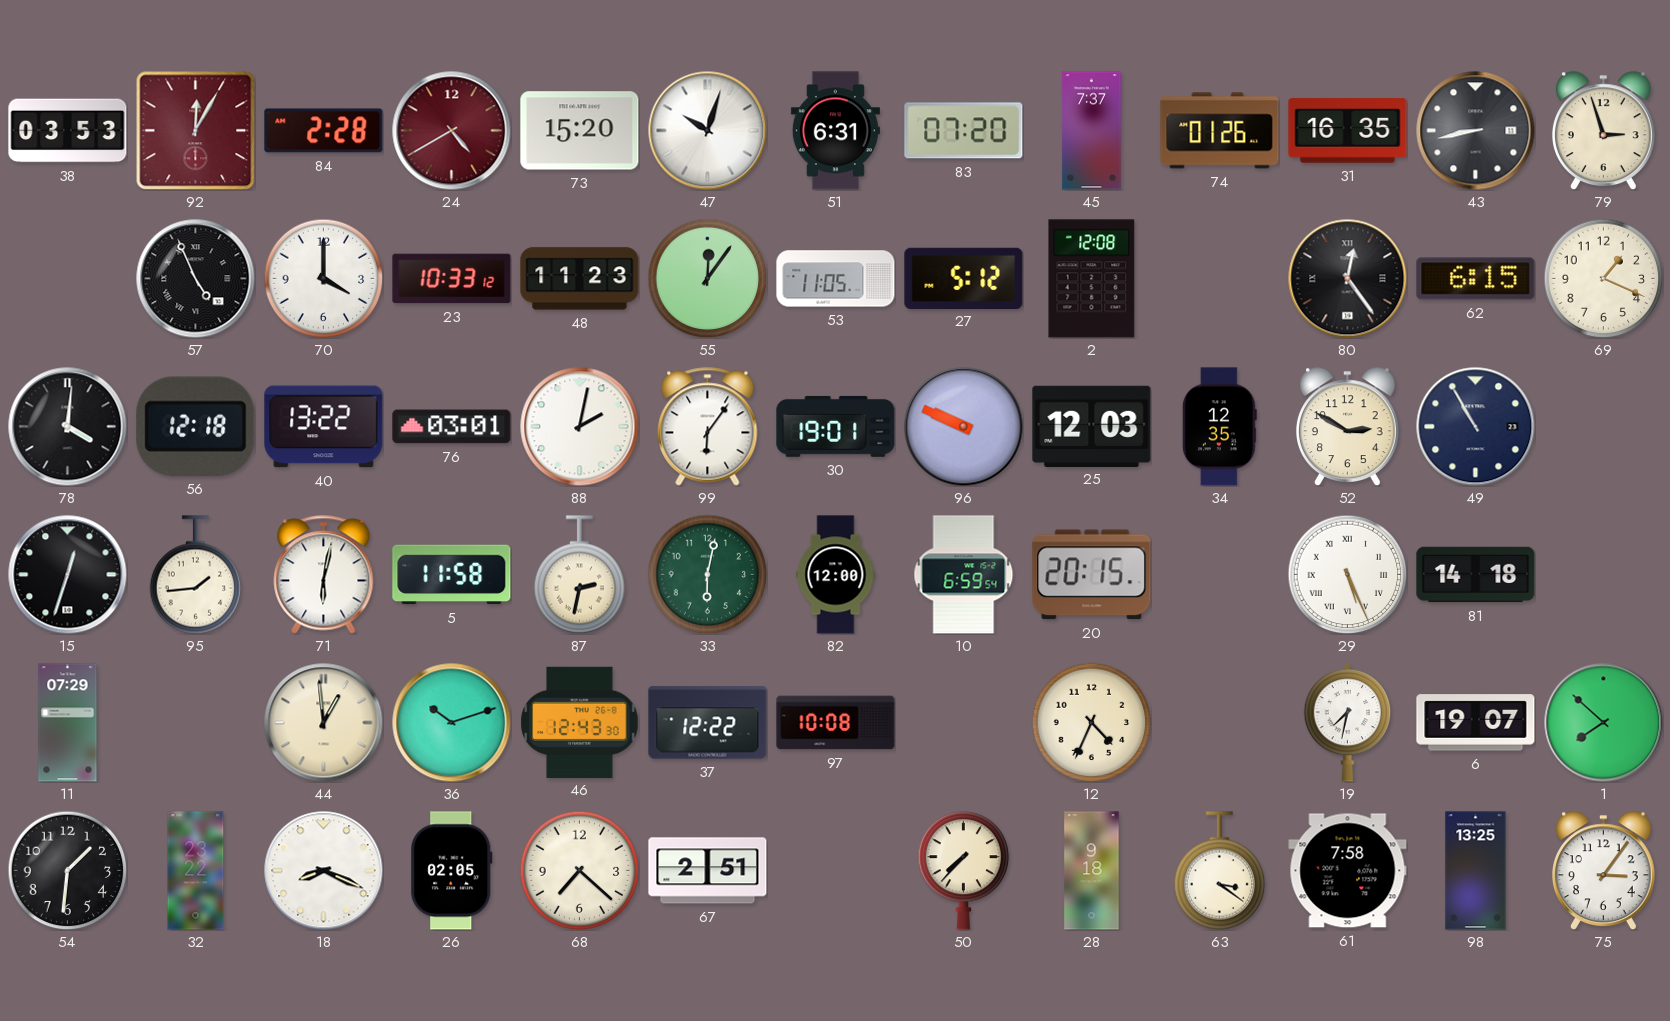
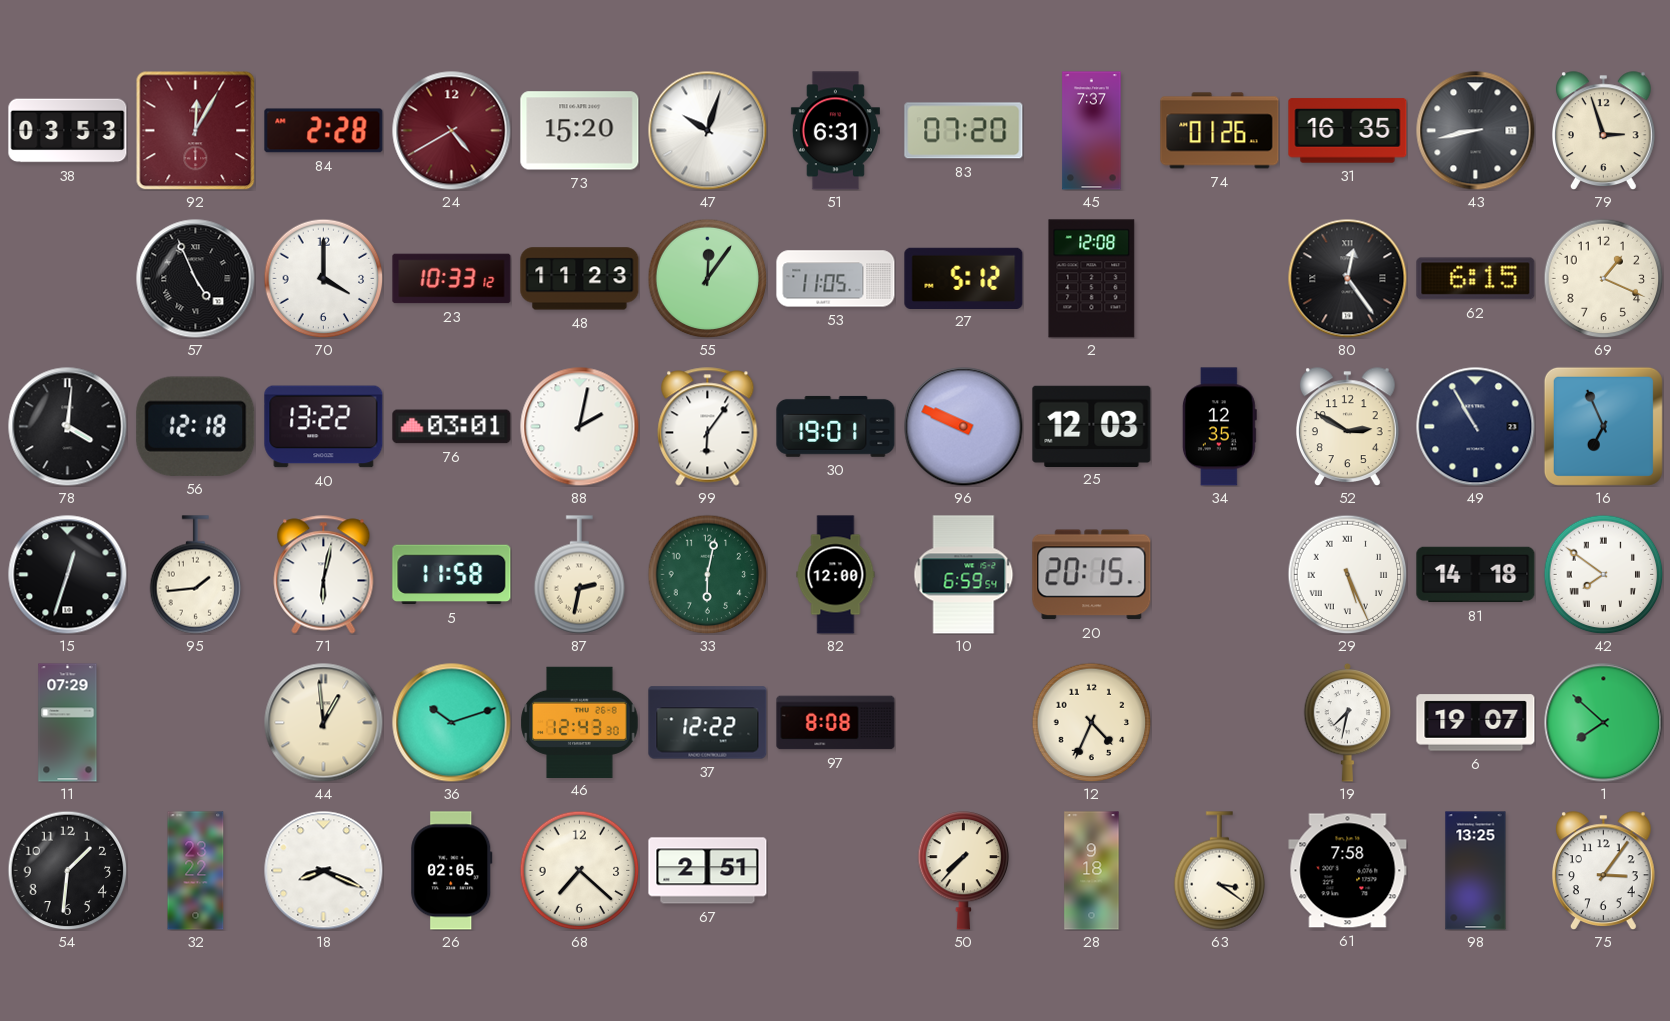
16: none -> 6:56 (1603, 426)
42: none -> 7:51 (1603, 574)
97: 10:08 -> 8:08 (836, 723)
